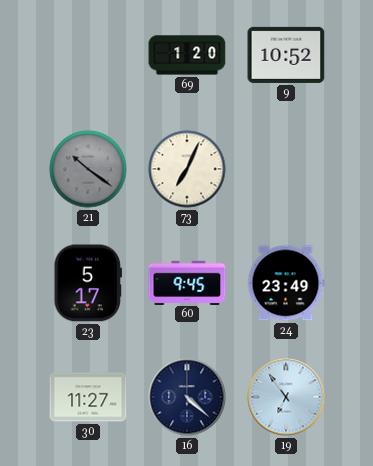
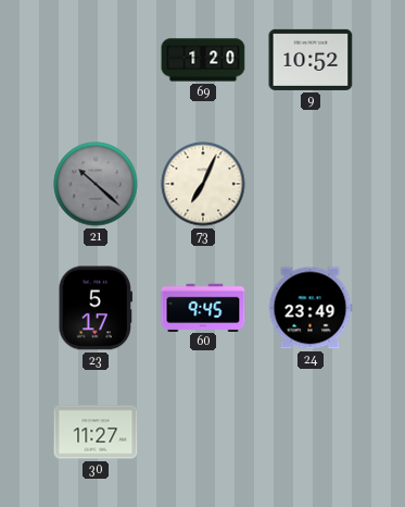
21: 10:21 -> 10:22 (96, 184)
16: 4:22 -> none (187, 397)
19: 6:54 -> none (286, 397)
